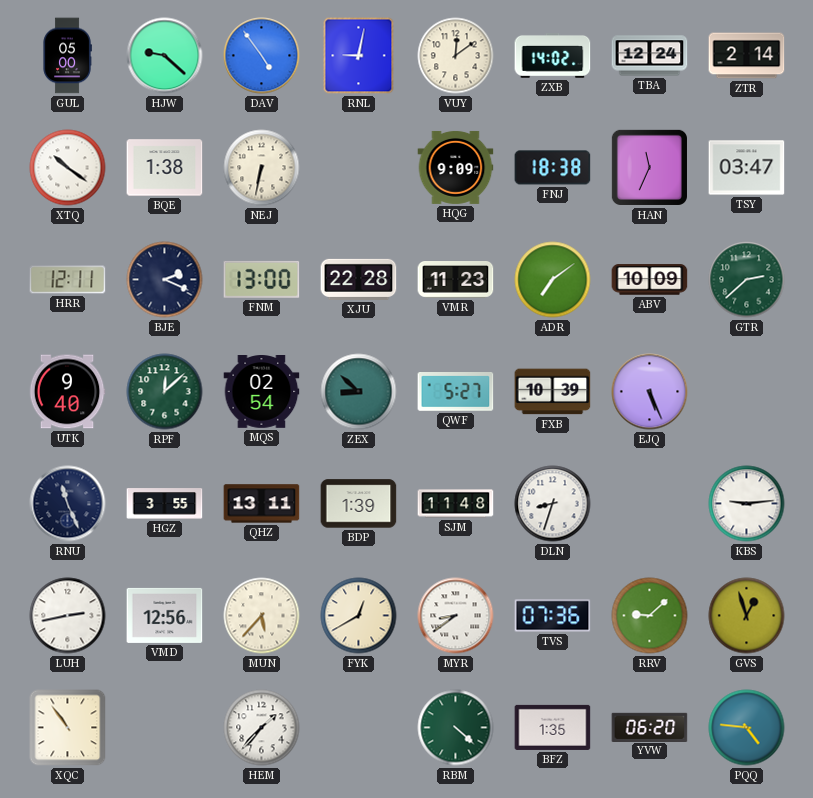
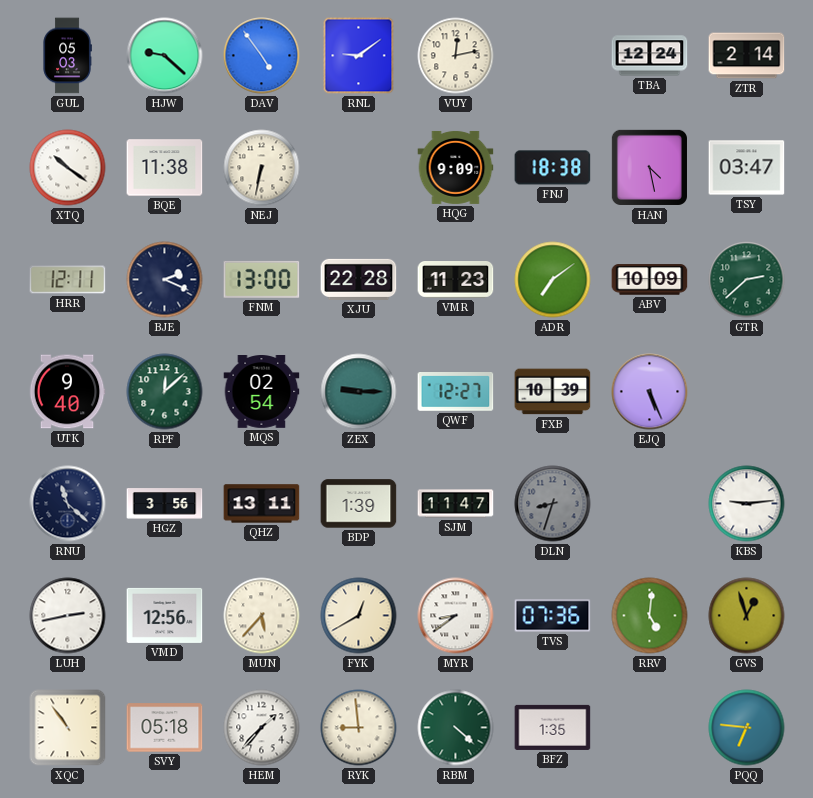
GUL: 05:00 -> 05:03 (67, 56)
RNL: 9:02 -> 9:09 (359, 56)
VUY: 12:09 -> 12:13 (456, 56)
ZXB: 14:02 -> none (553, 56)
BQE: 1:38 -> 11:38 (165, 168)
HAN: 11:34 -> 4:28 (649, 167)
ZEX: 8:52 -> 9:15 (359, 392)
QWF: 5:27 -> 12:27 (456, 392)
RNU: 11:26 -> 11:22 (68, 504)
HGZ: 3:55 -> 3:56 (165, 504)
SJM: 11:48 -> 11:47 (456, 504)
DLN dial: white -> grey (553, 504)
RRV: 9:08 -> 5:01 (650, 616)
SVY: none -> 05:18 (165, 728)
RYK: none -> 8:59 (359, 728)
YVW: 06:20 -> none (650, 727)
PQQ: 4:46 -> 6:46 (747, 728)
